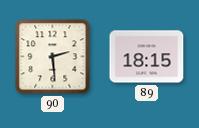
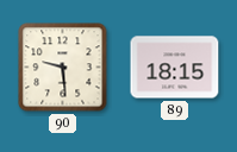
90: 2:29 -> 9:29 (63, 68)
